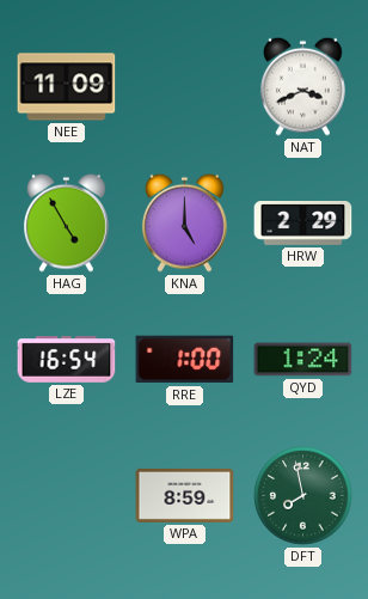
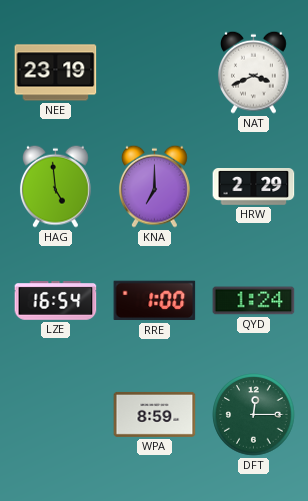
NEE: 11:09 -> 23:19 (56, 73)
HAG: 4:55 -> 4:59 (55, 186)
KNA: 5:00 -> 7:00 (154, 186)
DFT: 7:58 -> 12:15 (254, 415)
